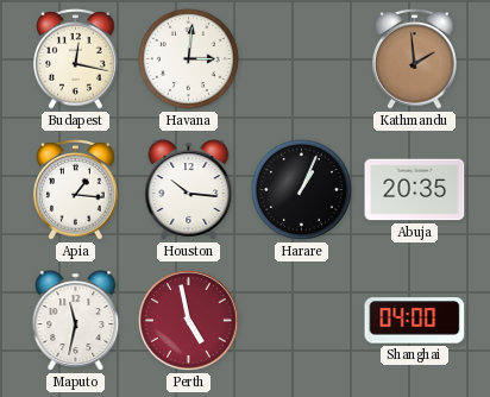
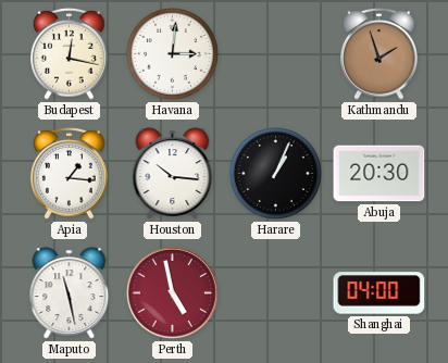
Kathmandu: 1:59 -> 1:57 (379, 53)
Abuja: 20:35 -> 20:30 (379, 174)
Maputo: 11:32 -> 11:28 (70, 293)
